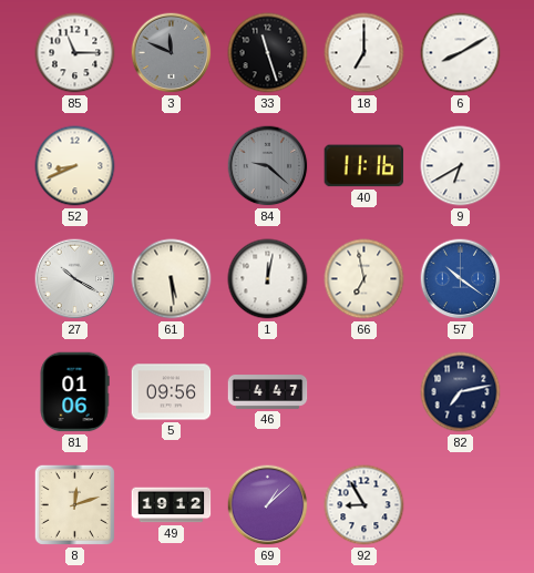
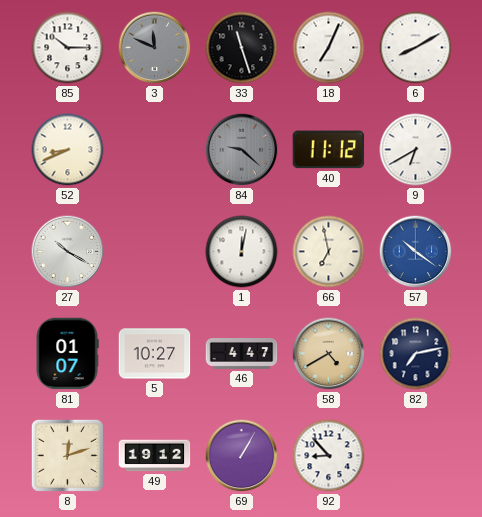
85: 11:15 -> 10:15 (68, 48)
18: 7:00 -> 7:04 (329, 48)
40: 11:16 -> 11:12 (329, 150)
61: 5:29 -> none (172, 279)
81: 01:06 -> 01:07 (67, 354)
5: 09:56 -> 10:27 (155, 354)
58: none -> 4:40 (329, 354)
69: 1:08 -> 1:05 (242, 456)
92: 8:55 -> 8:53 (329, 456)
